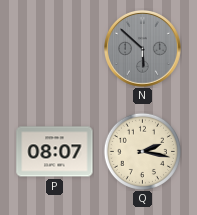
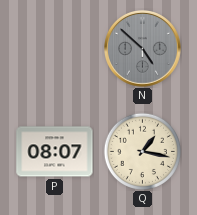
N: 5:52 -> 4:52 (143, 49)
Q: 2:17 -> 1:17 (142, 151)
